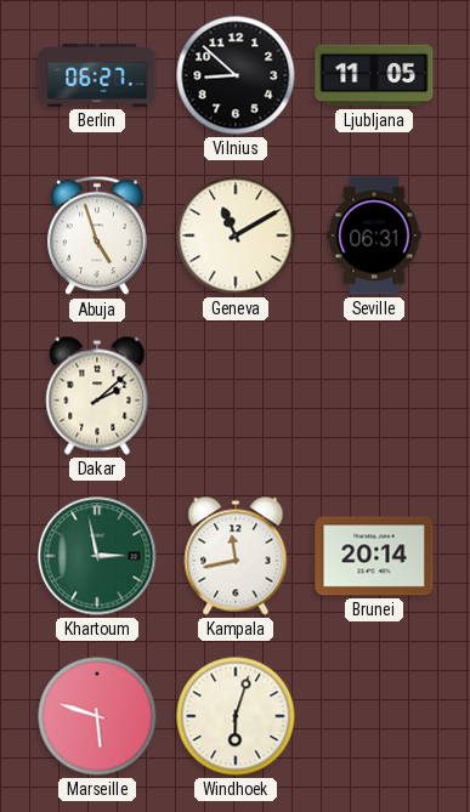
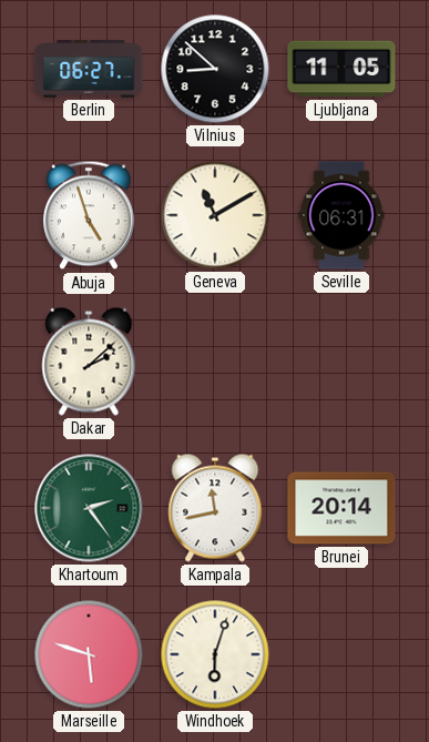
Khartoum: 2:58 -> 2:24 (89, 508)
